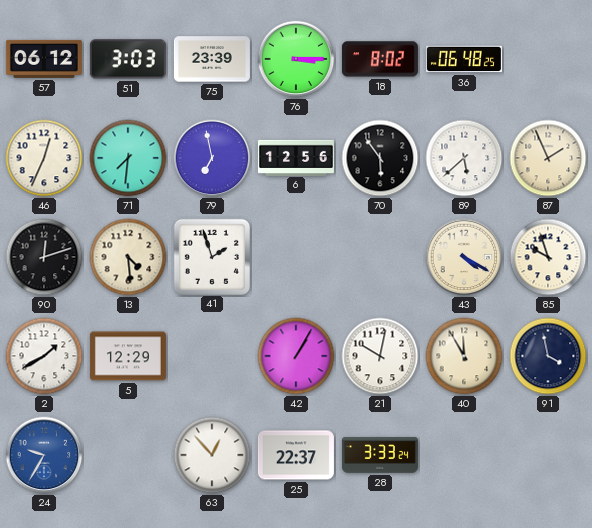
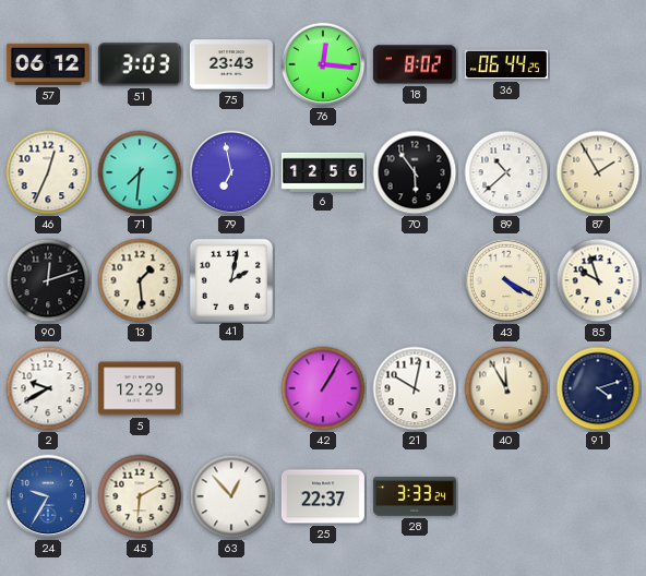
75: 23:39 -> 23:43 (231, 64)
76: 3:15 -> 12:16 (323, 64)
36: 06:48 -> 06:44 (506, 64)
89: 5:38 -> 10:38 (506, 172)
87: 1:56 -> 1:55 (598, 172)
13: 4:29 -> 1:29 (140, 280)
41: 1:57 -> 2:02 (230, 279)
2: 1:40 -> 9:40 (48, 388)
91: 3:58 -> 4:12 (598, 388)
45: none -> 6:10 (140, 496)
